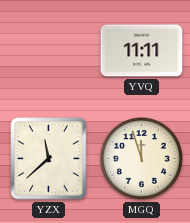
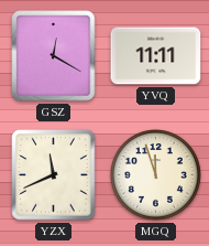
GSZ: none -> 12:20 (54, 56)
YZX: 11:38 -> 11:41 (54, 175)
